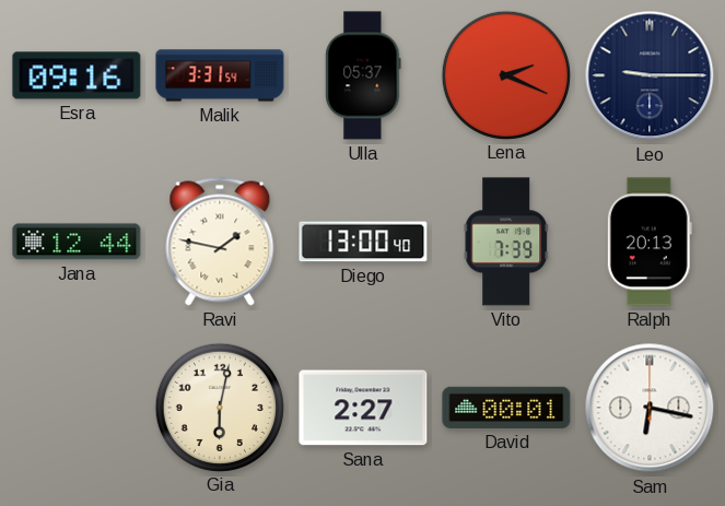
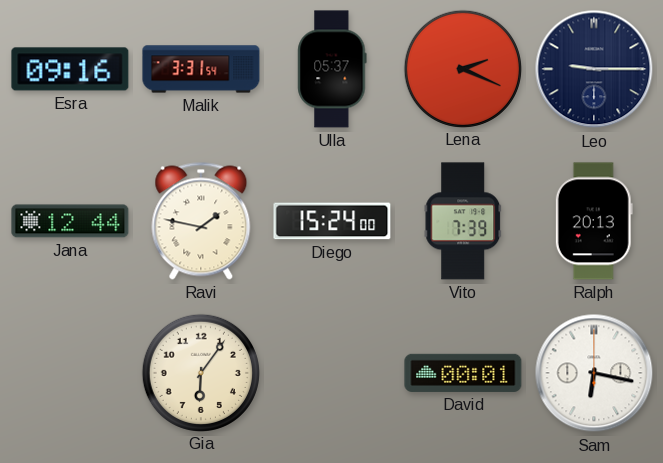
Diego: 13:00 -> 15:24 (332, 221)
Gia: 6:02 -> 6:06 (200, 372)
Sana: 2:27 -> none (363, 408)
